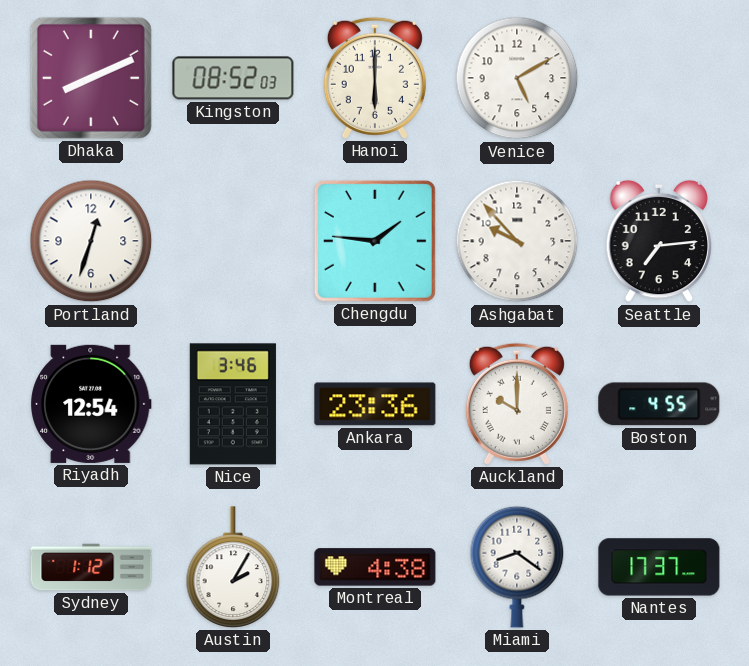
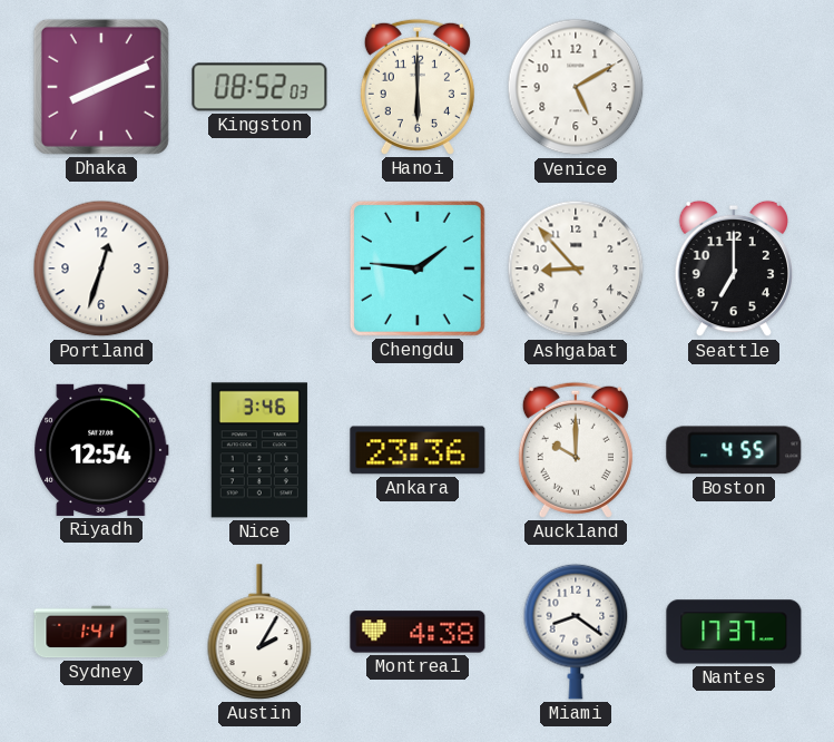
Ashgabat: 9:53 -> 8:53 (576, 269)
Seattle: 7:14 -> 7:00 (733, 269)
Sydney: 1:12 -> 1:41 (101, 632)
